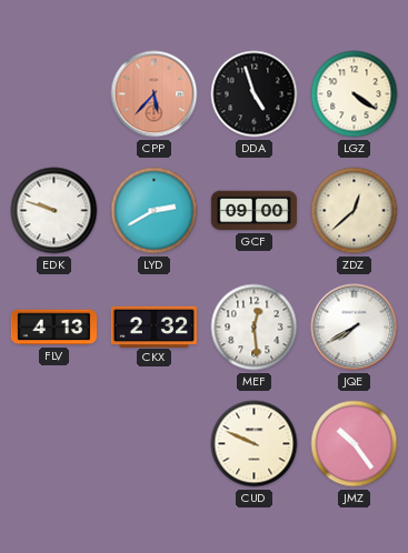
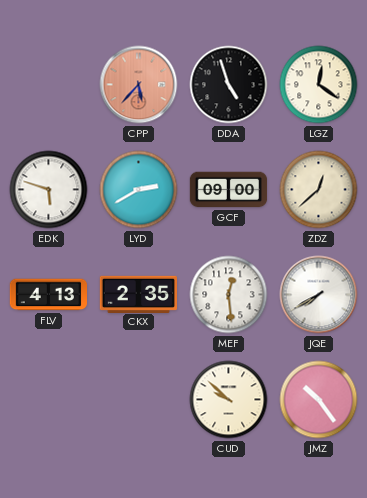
LGZ: 4:21 -> 12:21 (319, 85)
EDK: 9:48 -> 5:48 (49, 190)
CKX: 2:32 -> 2:35 (138, 294)
CUD: 9:49 -> 9:52 (229, 400)
